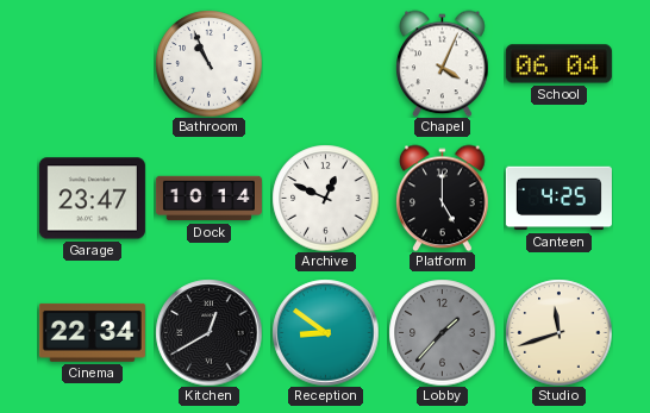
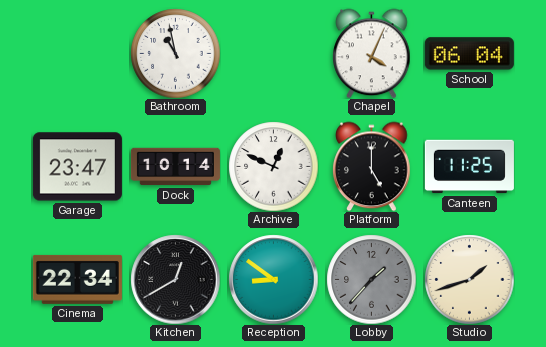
Bathroom: 10:56 -> 10:58 (175, 53)
Canteen: 4:25 -> 11:25 (469, 167)
Studio: 11:42 -> 1:42 (469, 279)
